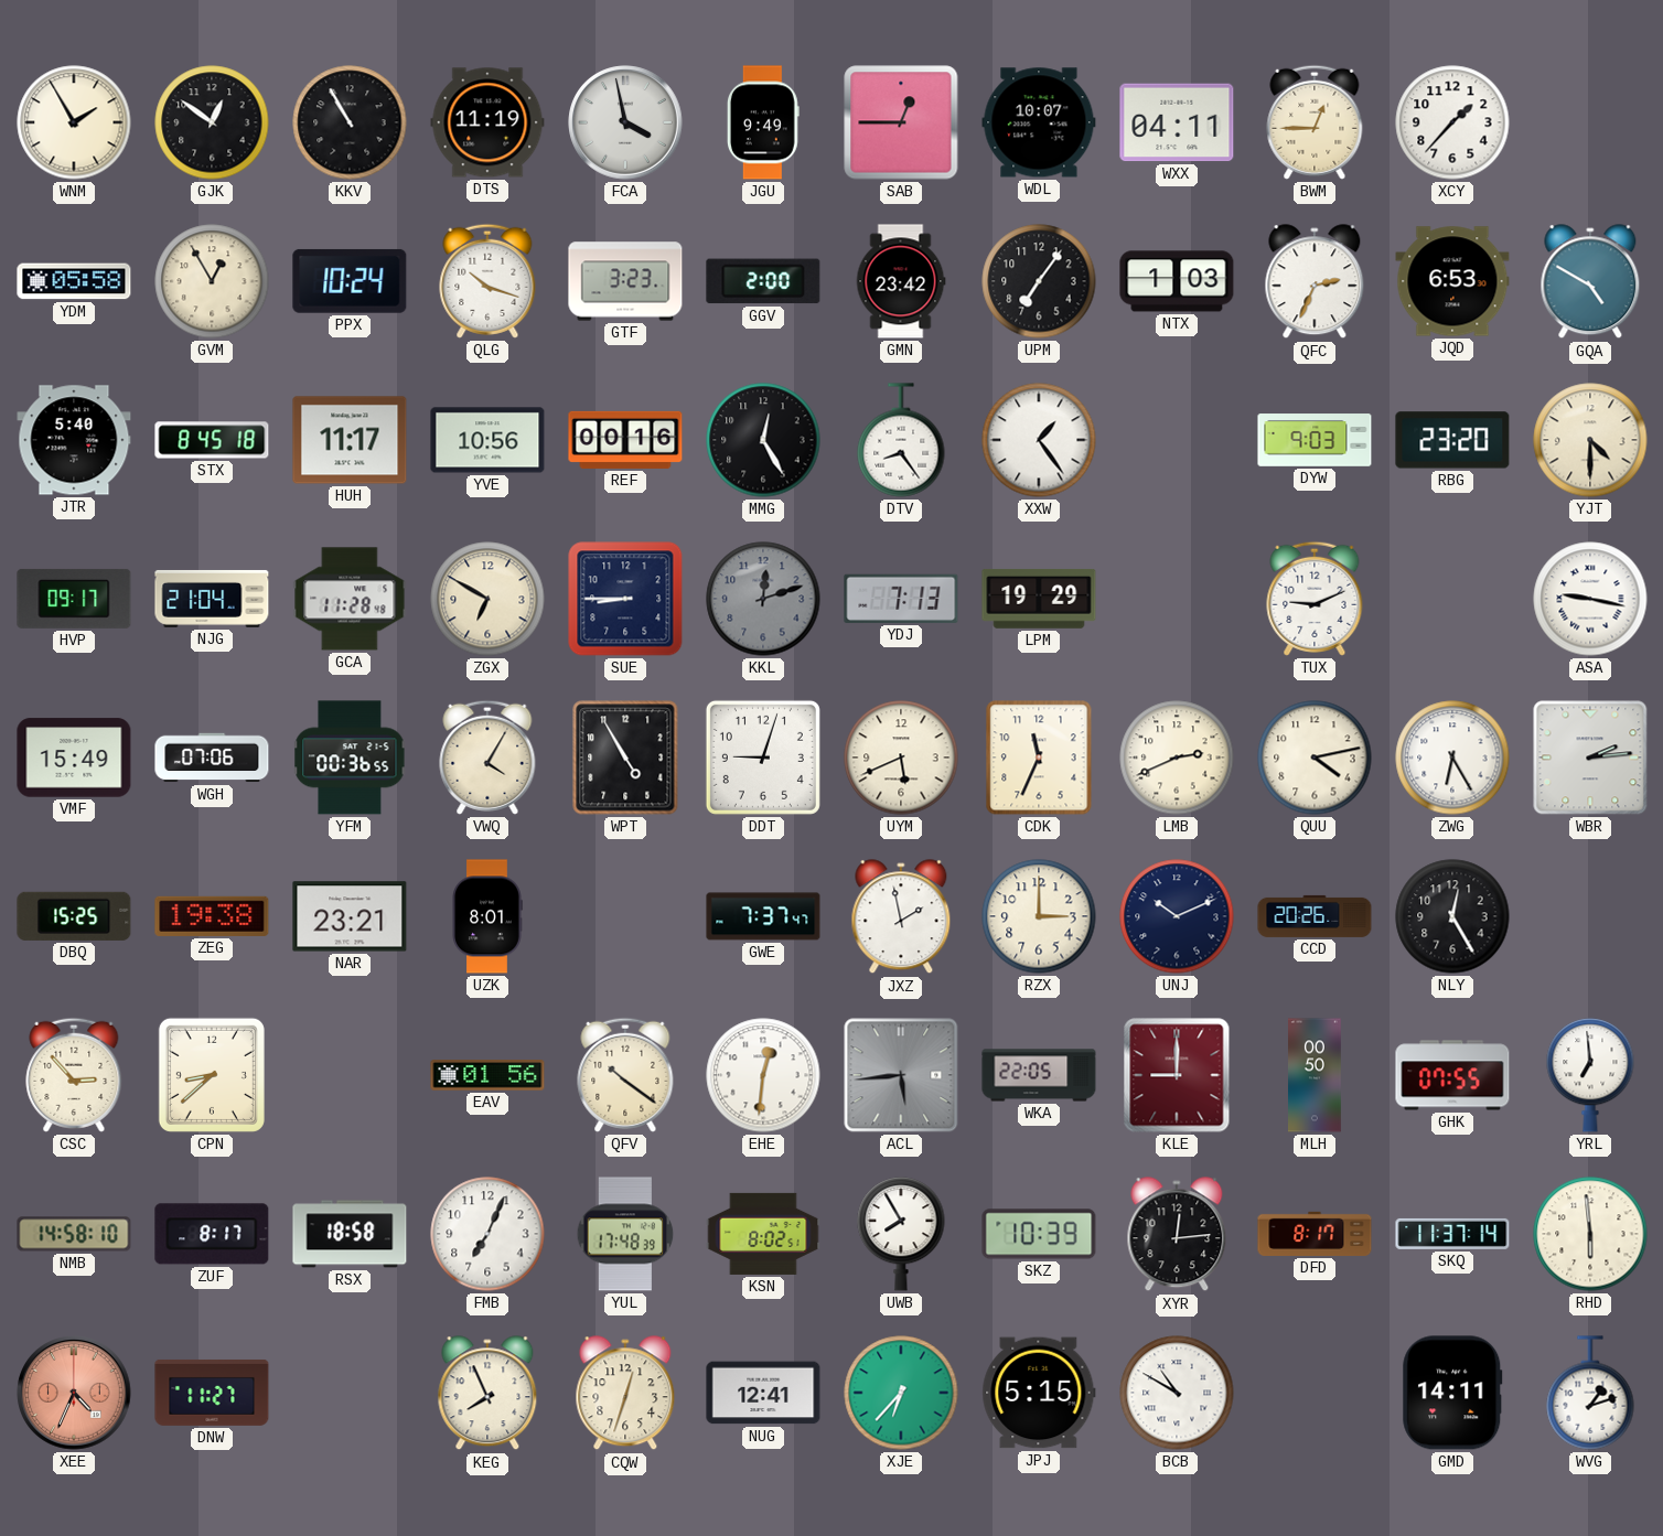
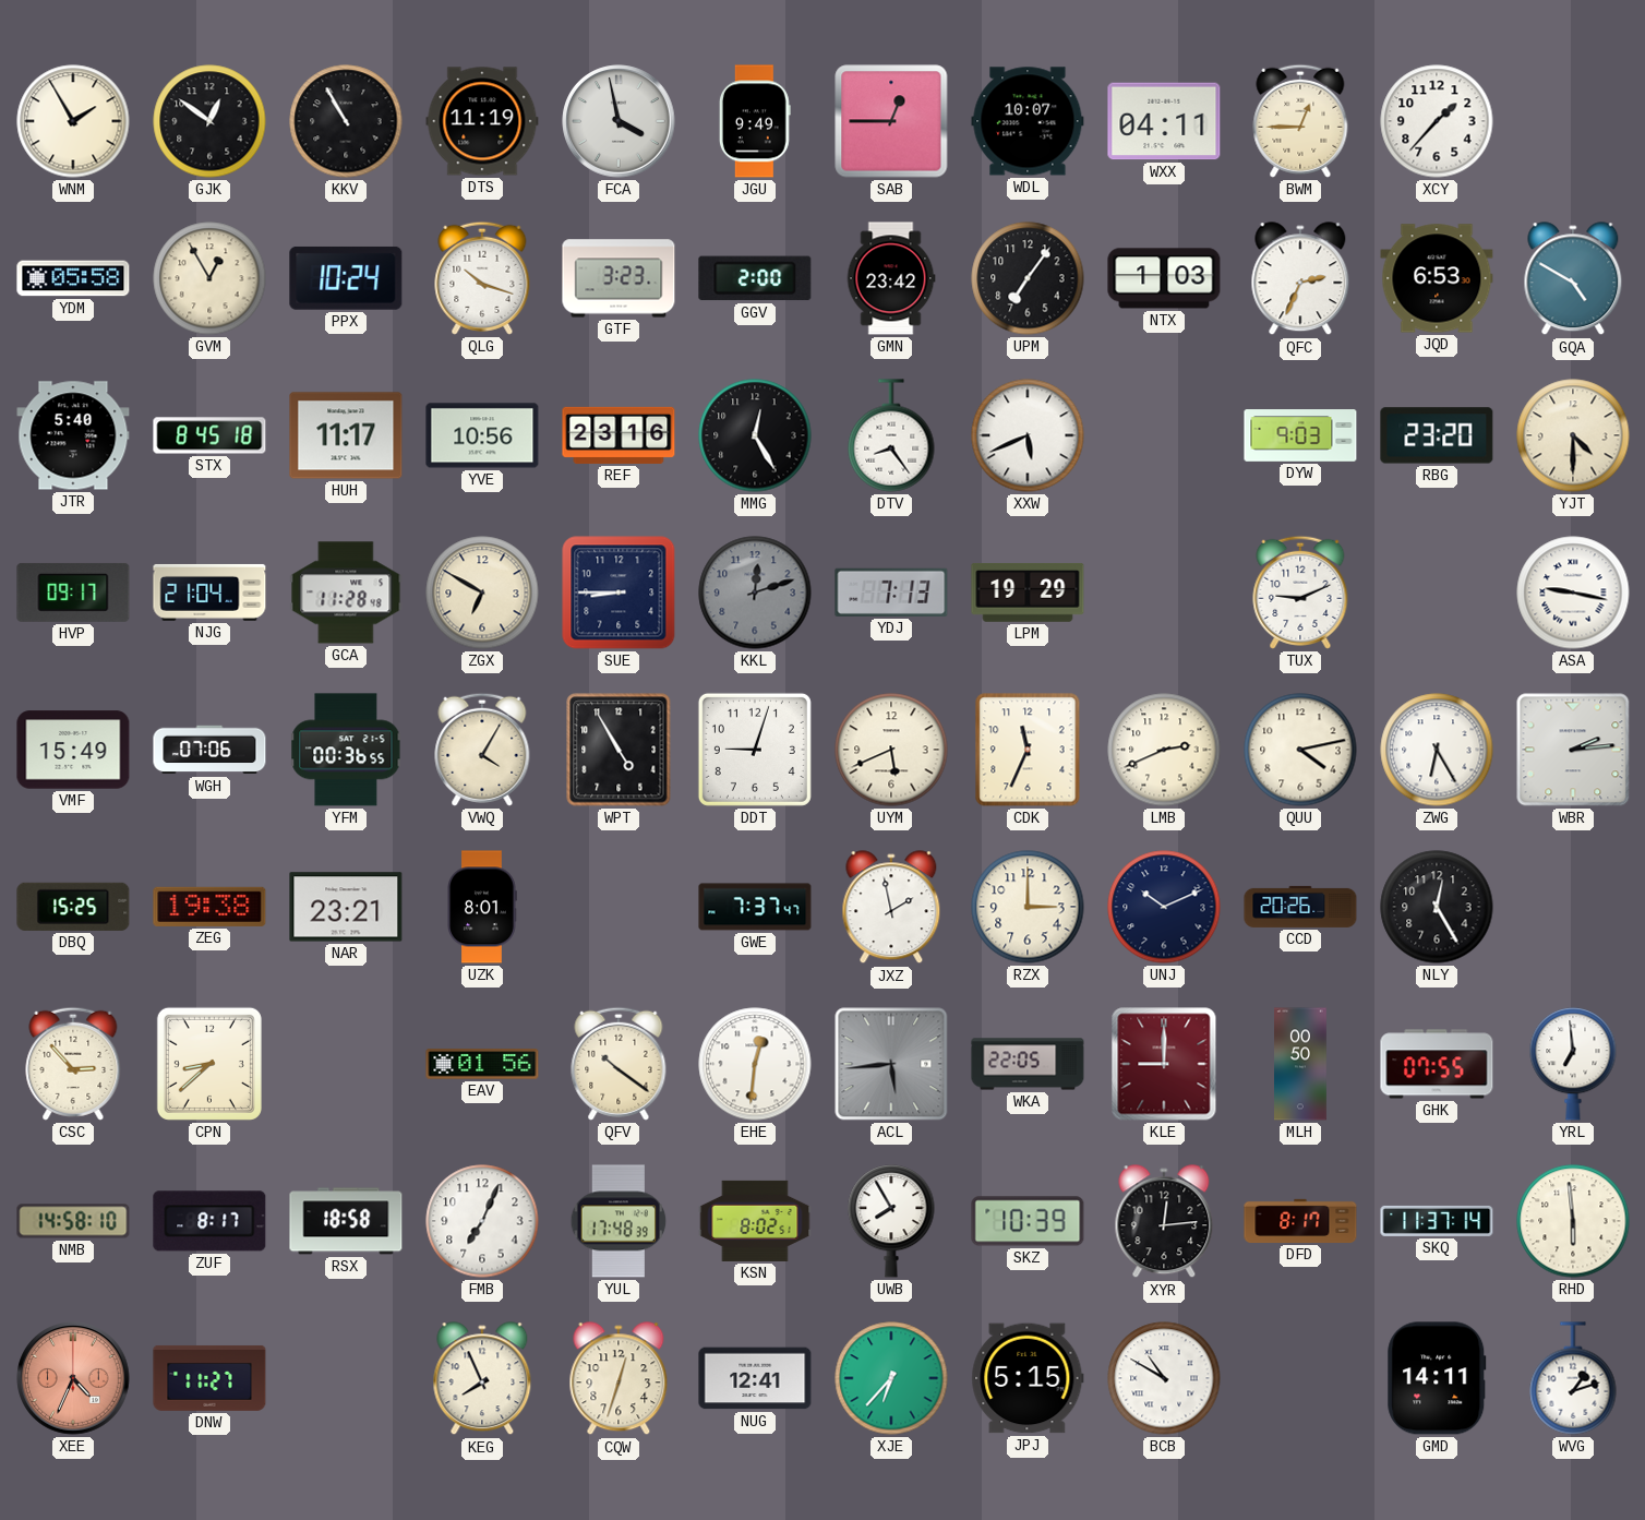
REF: 00:16 -> 23:16 (619, 435)
XXW: 1:24 -> 5:41 (1028, 435)
